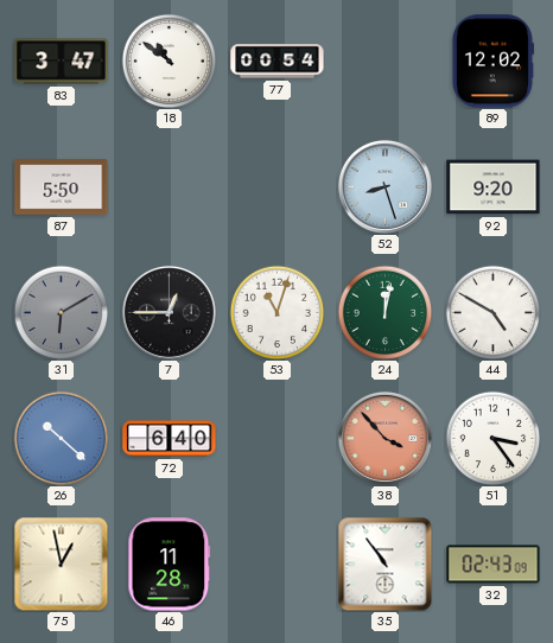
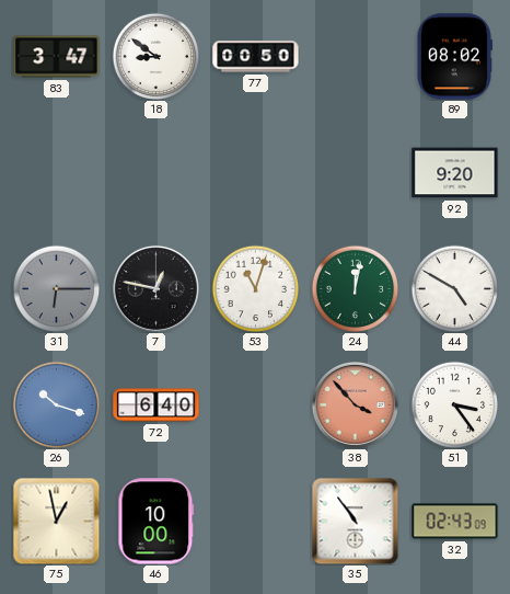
18: 10:51 -> 8:51 (155, 56)
77: 00:54 -> 00:50 (256, 57)
89: 12:02 -> 08:02 (454, 57)
87: 5:50 -> none (62, 187)
52: 8:27 -> none (384, 186)
31: 6:10 -> 6:15 (56, 288)
7: 12:45 -> 12:47 (155, 288)
26: 10:22 -> 10:18 (56, 404)
46: 11:28 -> 10:00 (157, 522)
